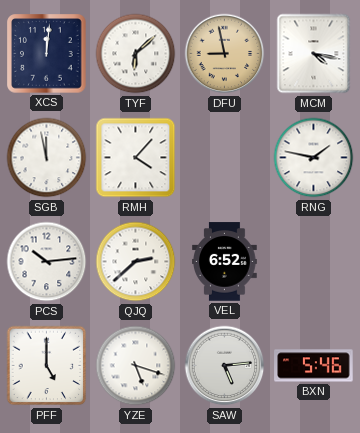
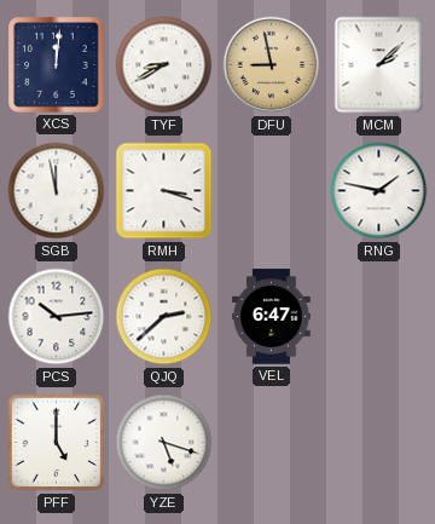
TYF: 6:08 -> 8:40 (164, 65)
MCM: 4:17 -> 2:08 (379, 65)
RMH: 4:07 -> 3:18 (164, 191)
VEL: 6:52 -> 6:47 (272, 317)
SAW: 5:14 -> none (225, 366)
BXN: 5:46 -> none (314, 366)
